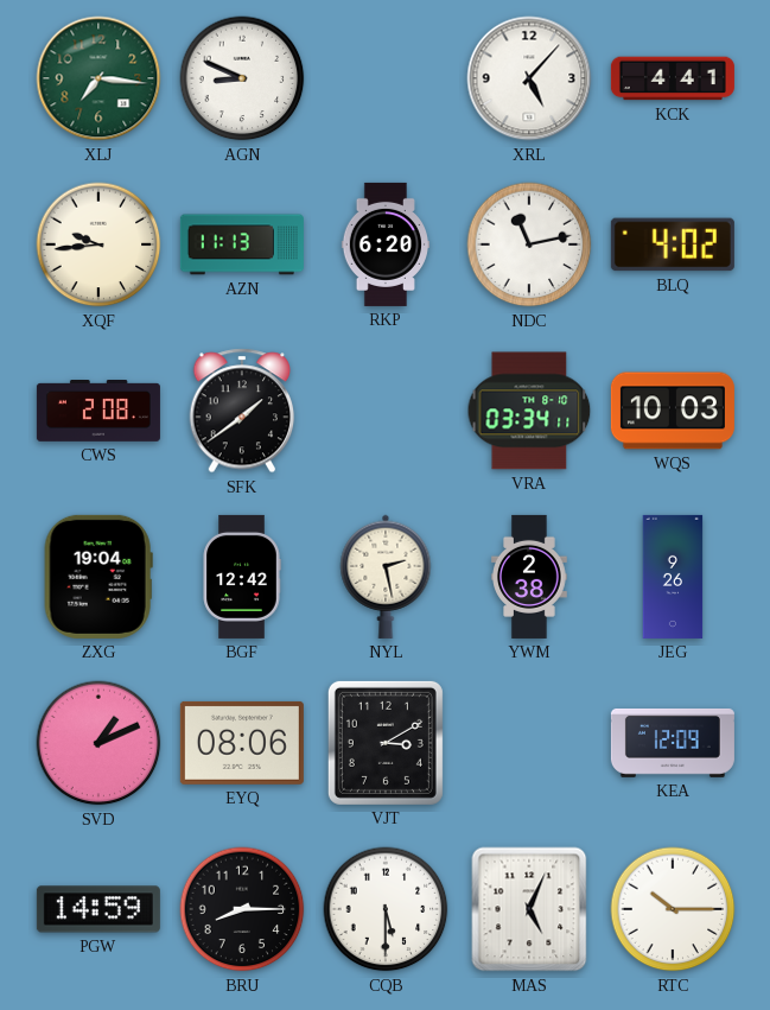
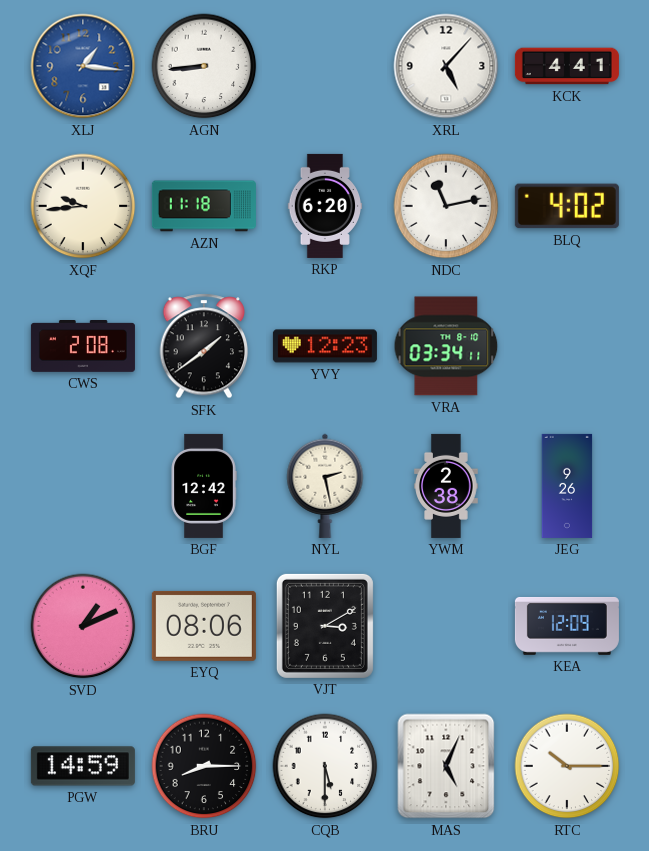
XLJ: 7:16 -> 1:16 (83, 66)
XLJ dial: green -> blue (83, 66)
AGN: 8:49 -> 8:44 (204, 66)
AZN: 11:13 -> 11:18 (204, 206)
YVY: none -> 12:23 (325, 346)
WQS: 10:03 -> none (673, 411)
ZXG: 19:04 -> none (98, 577)
